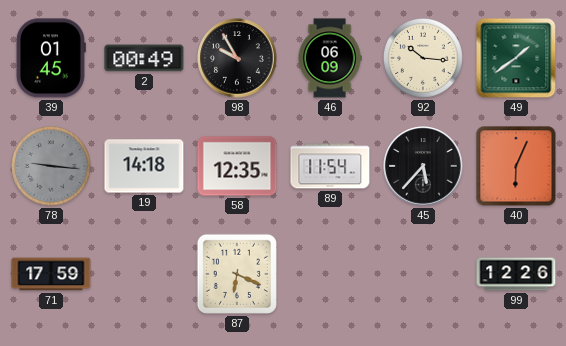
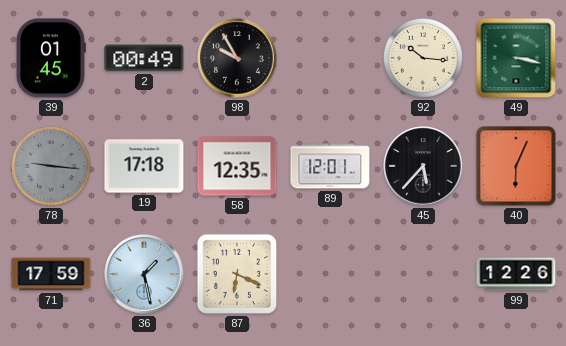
46: 06:09 -> none (330, 58)
49: 1:39 -> 3:17 (516, 58)
19: 14:18 -> 17:18 (144, 166)
89: 11:54 -> 12:01 (330, 166)
36: none -> 1:28 (144, 274)
